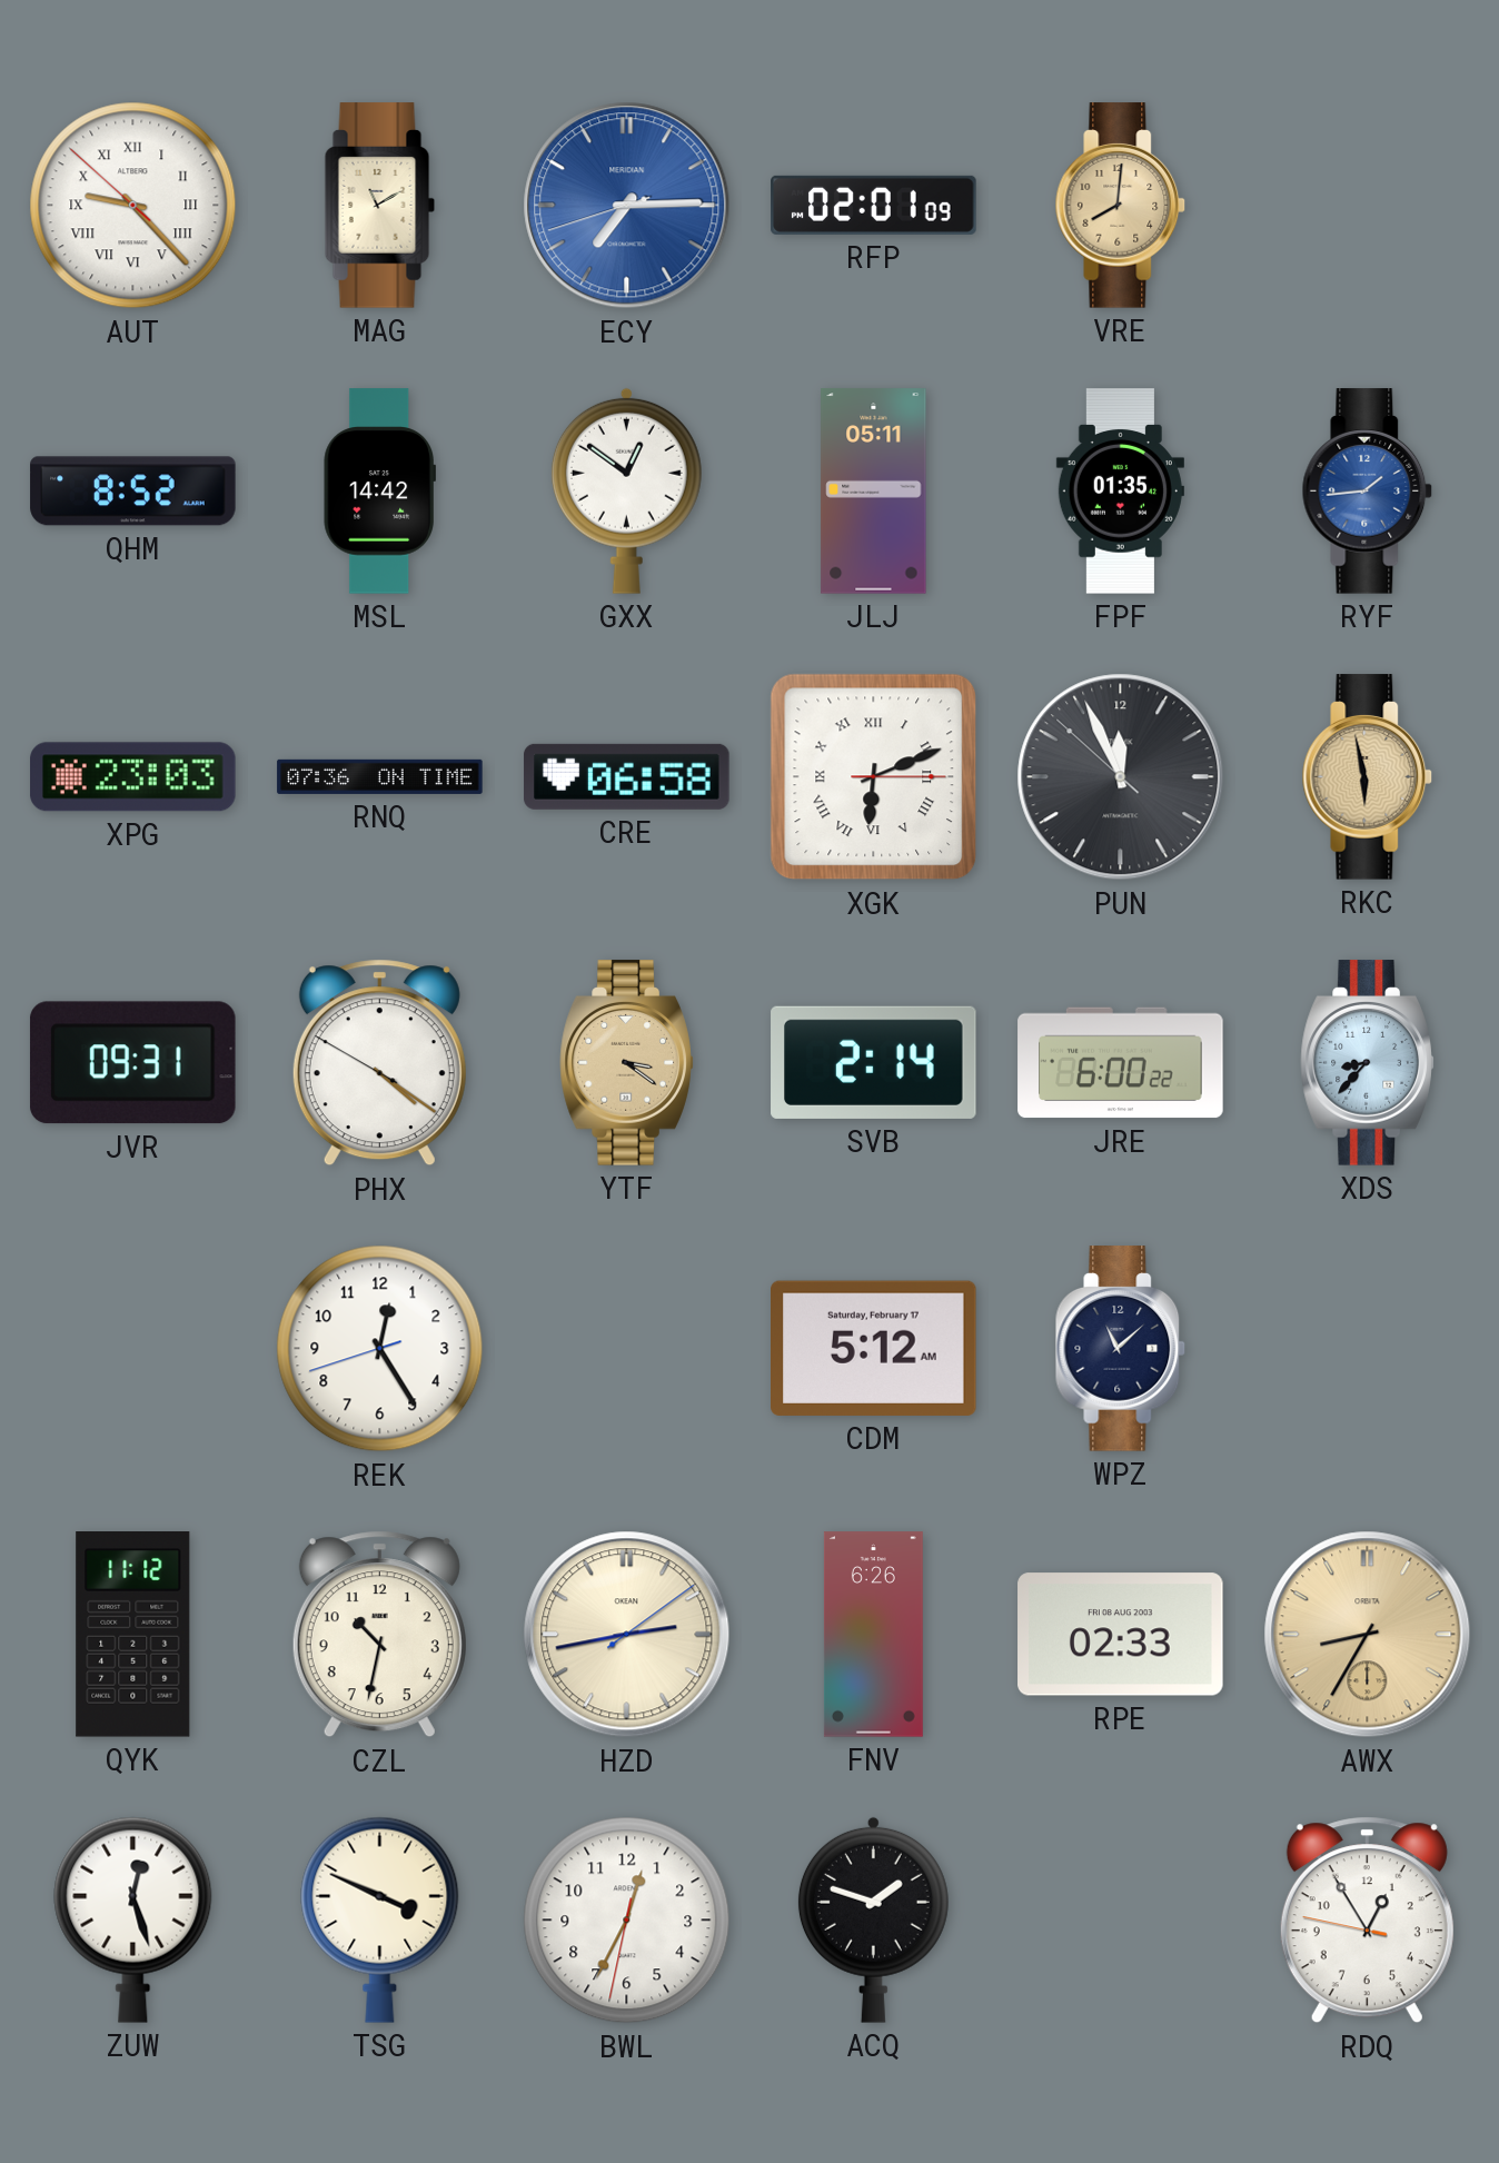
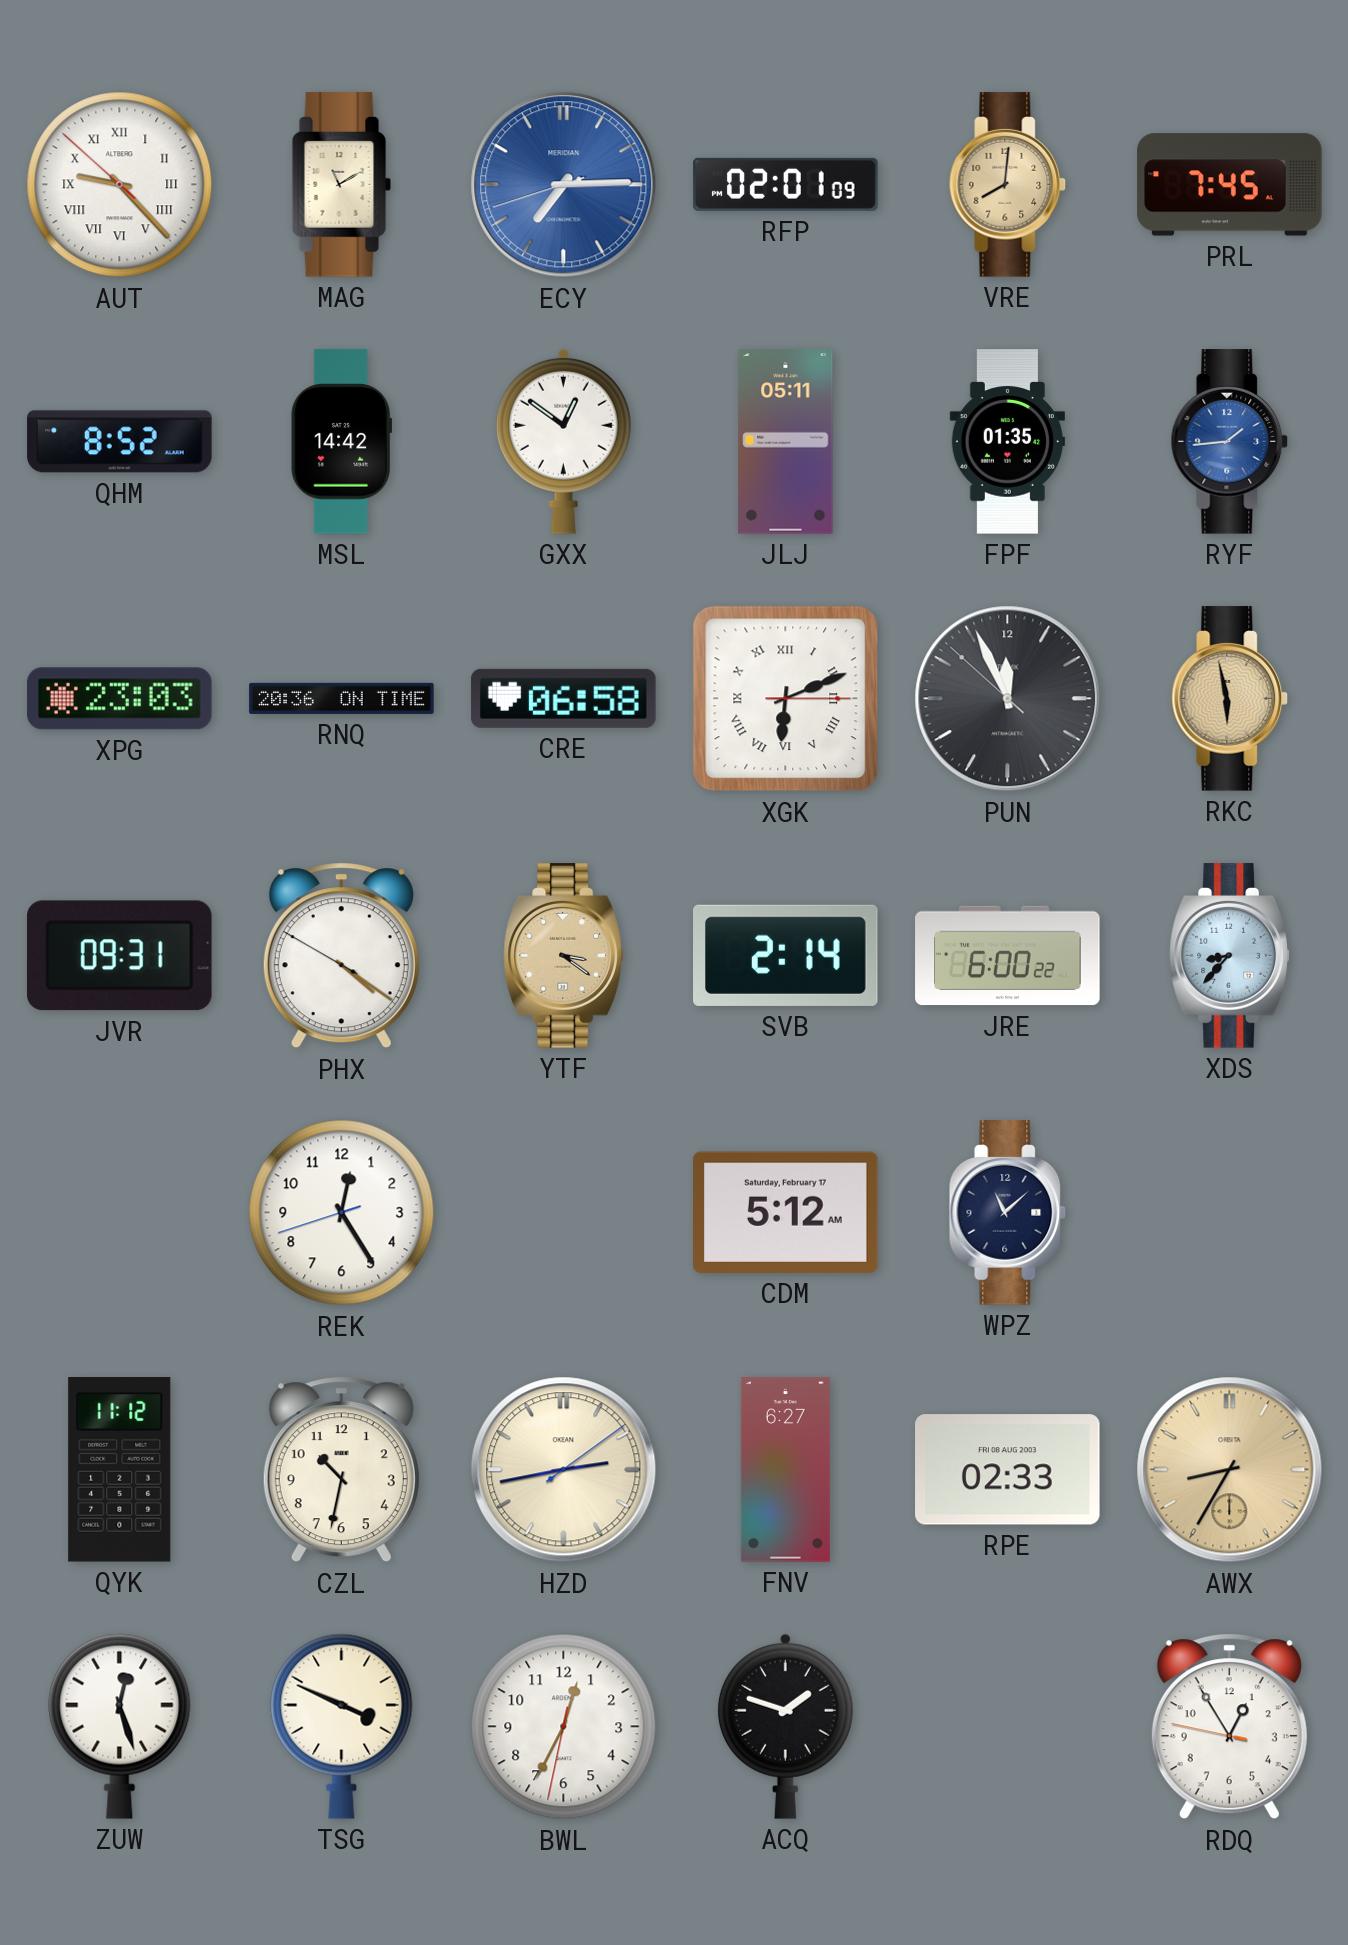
PRL: none -> 7:45 (1230, 185)
RNQ: 07:36 -> 20:36 (342, 698)
FNV: 6:26 -> 6:27 (785, 1470)
